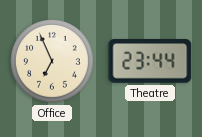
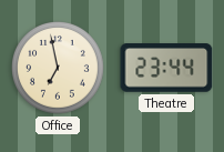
Office: 6:56 -> 6:58 (59, 69)
